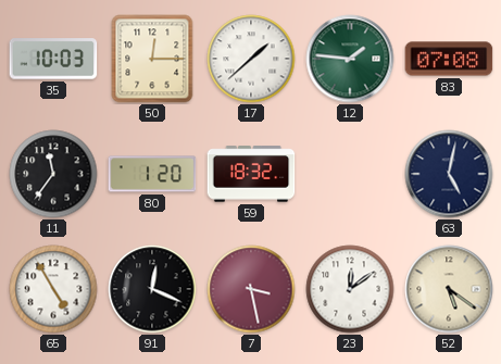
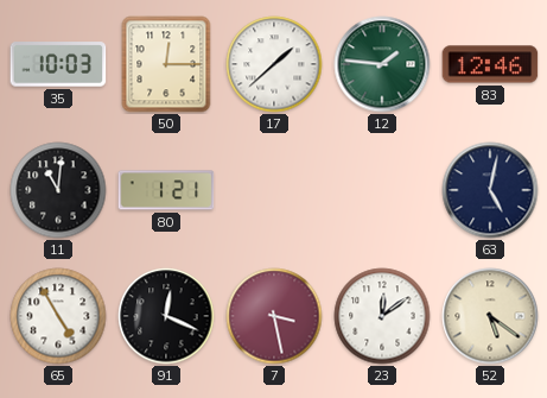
83: 07:08 -> 12:46 (490, 64)
11: 11:36 -> 11:01 (58, 190)
80: 1:20 -> 1:21 (166, 190)
59: 18:32 -> none (251, 174)
